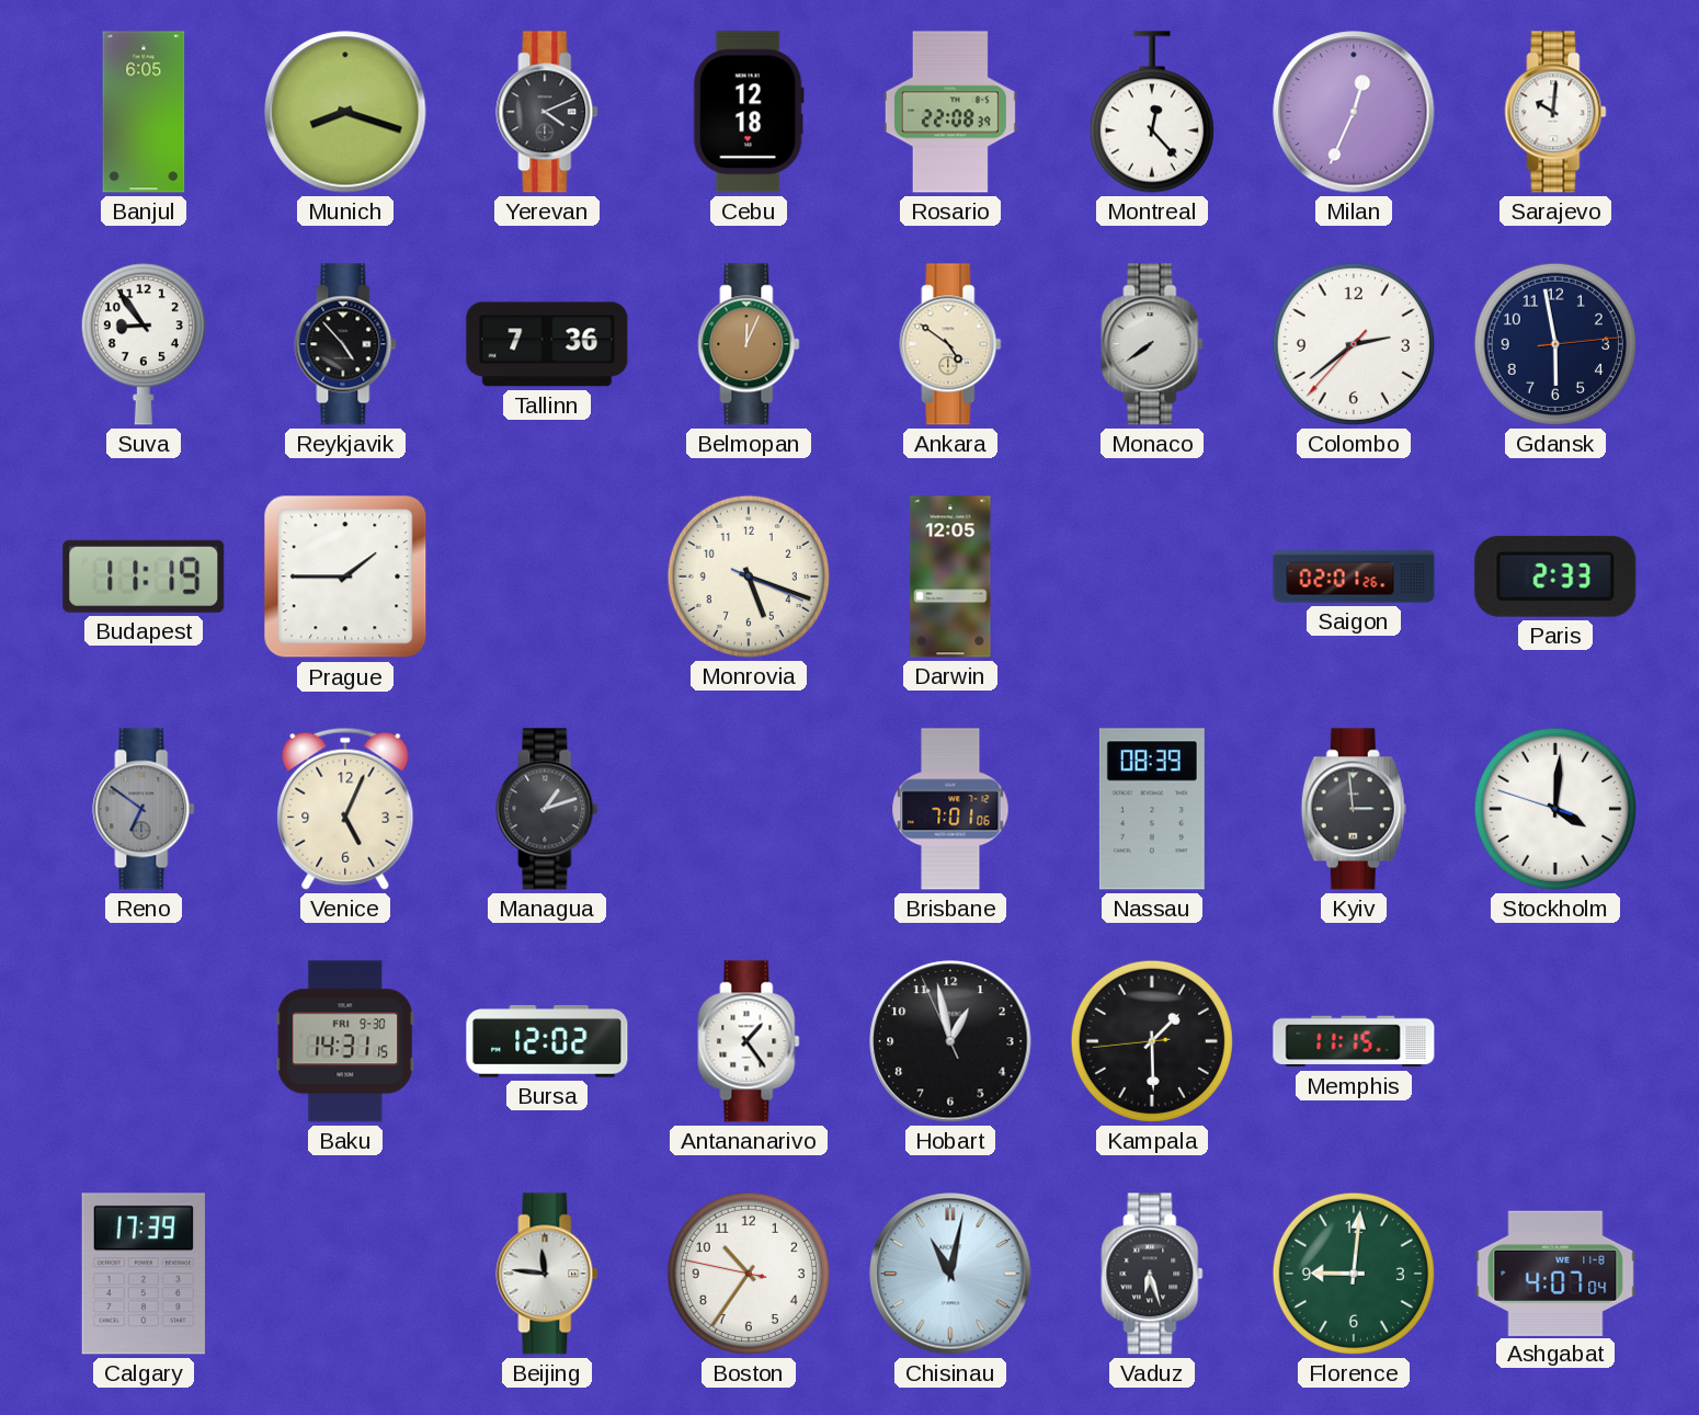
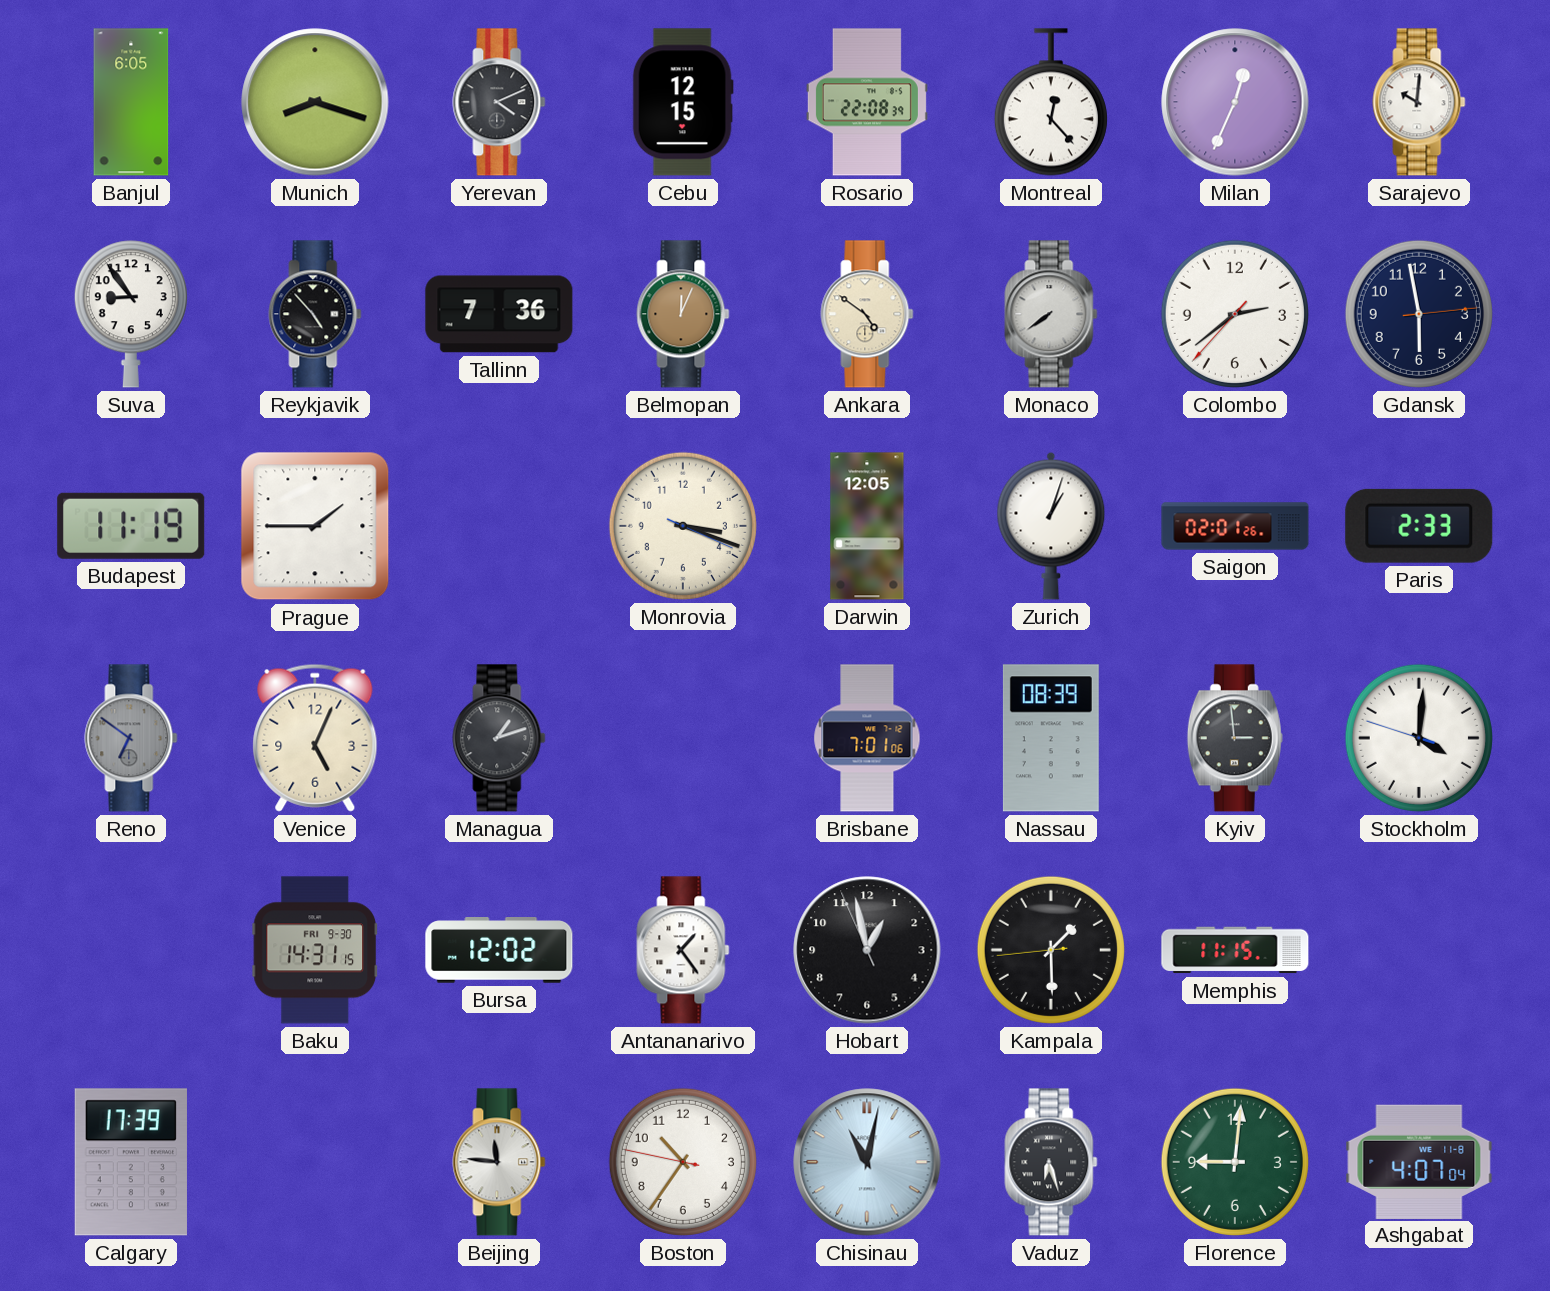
Cebu: 12:18 -> 12:15 (683, 102)
Monrovia: 5:18 -> 3:18 (683, 526)
Zurich: none -> 1:03 (1051, 526)
